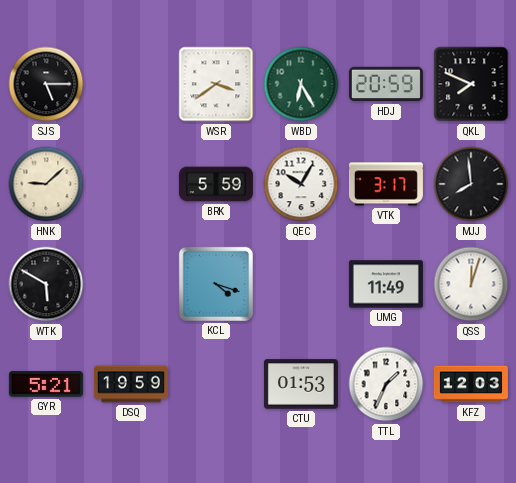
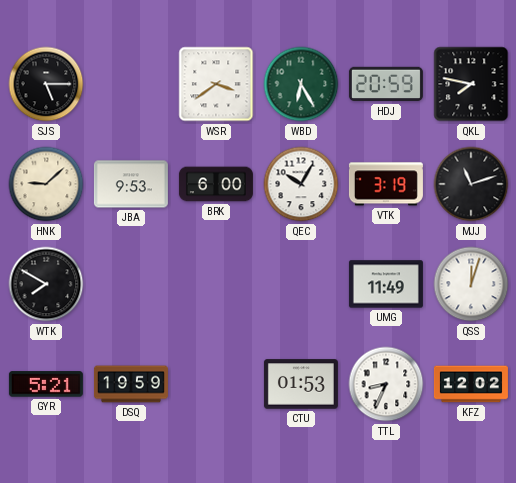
QKL: 7:49 -> 7:47 (471, 84)
JBA: none -> 9:53 (131, 184)
BRK: 5:59 -> 6:00 (216, 184)
VTK: 3:17 -> 3:19 (386, 184)
MJJ: 7:59 -> 11:12 (471, 184)
WTK: 5:50 -> 7:50 (46, 284)
KCL: 4:18 -> none (216, 284)
TTL: 1:34 -> 8:34 (386, 384)
KFZ: 12:03 -> 12:02 (471, 384)
